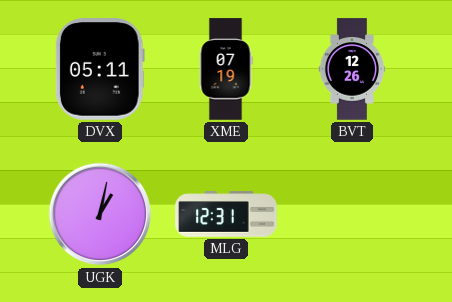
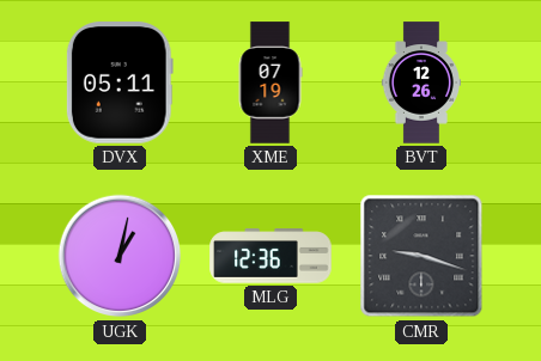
MLG: 12:31 -> 12:36 (270, 256)
CMR: none -> 9:18 (421, 256)
